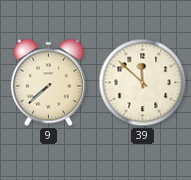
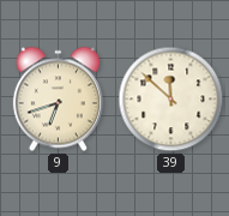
9: 7:38 -> 6:42 (58, 100)
